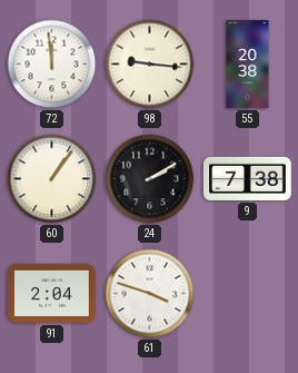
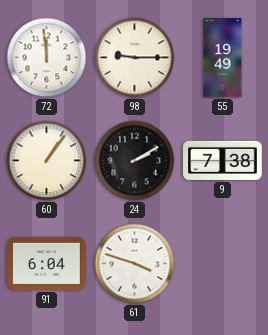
98: 9:16 -> 9:15 (135, 58)
55: 20:38 -> 19:49 (223, 58)
91: 2:04 -> 6:04 (47, 263)
